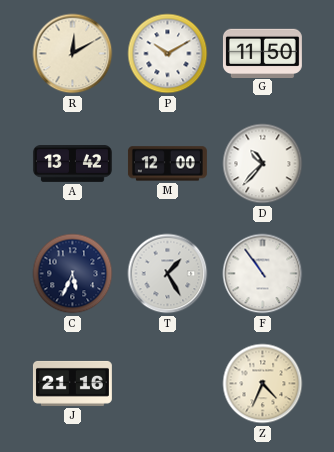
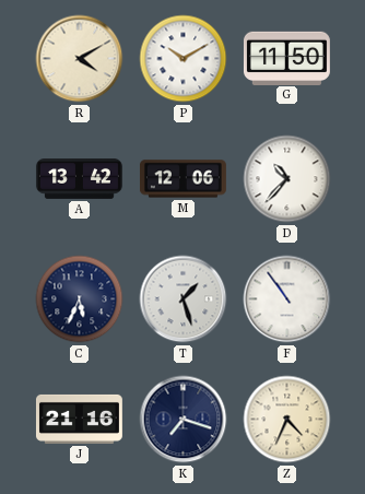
R: 12:10 -> 4:10 (80, 59)
M: 12:00 -> 12:06 (182, 179)
T: 1:25 -> 1:27 (184, 299)
K: none -> 7:18 (184, 420)
